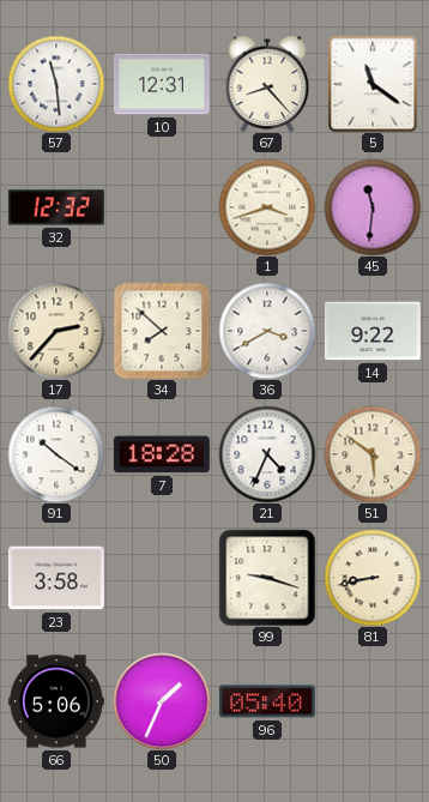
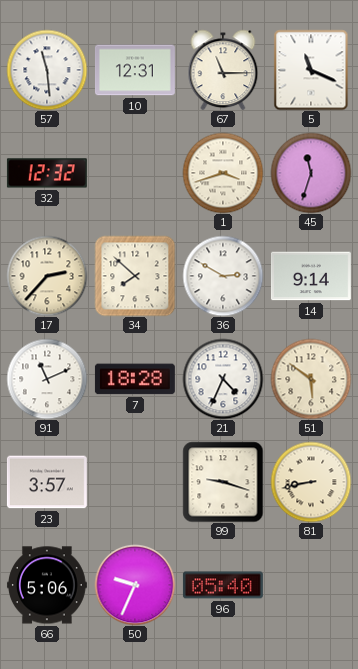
67: 8:23 -> 11:15 (223, 70)
5: 11:21 -> 11:19 (311, 70)
45: 11:31 -> 11:33 (311, 173)
36: 3:40 -> 2:50 (223, 276)
14: 9:22 -> 9:14 (311, 276)
91: 10:21 -> 11:11 (47, 379)
23: 3:58 -> 3:57 (47, 482)
50: 1:34 -> 9:34 (135, 585)
